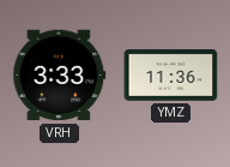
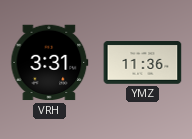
VRH: 3:33 -> 3:31 (50, 63)
